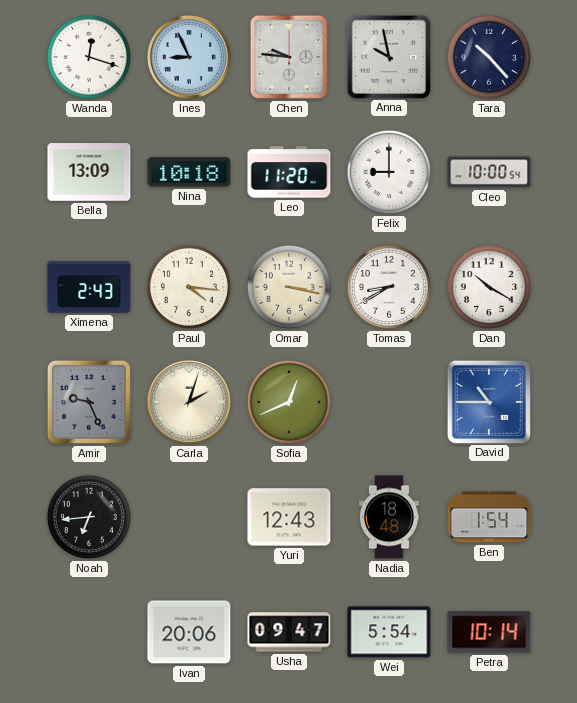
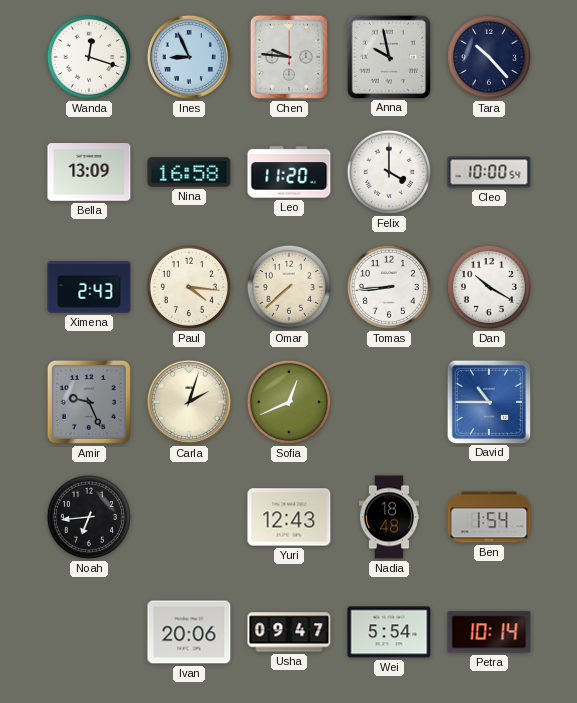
Nina: 10:18 -> 16:58 (189, 172)
Felix: 9:00 -> 4:00 (389, 172)
Omar: 3:17 -> 7:38 (289, 287)
Tomas: 8:40 -> 8:44 (389, 287)
